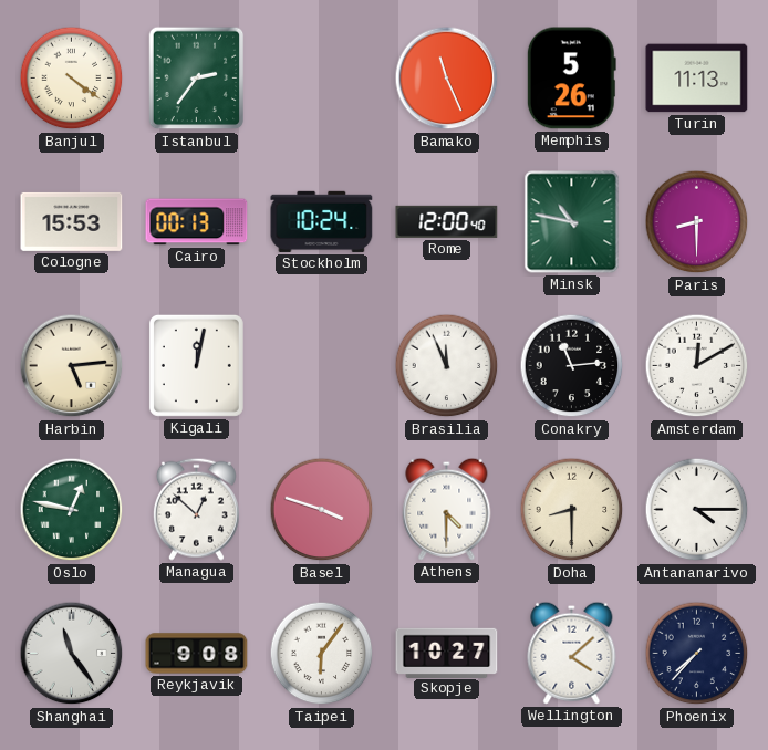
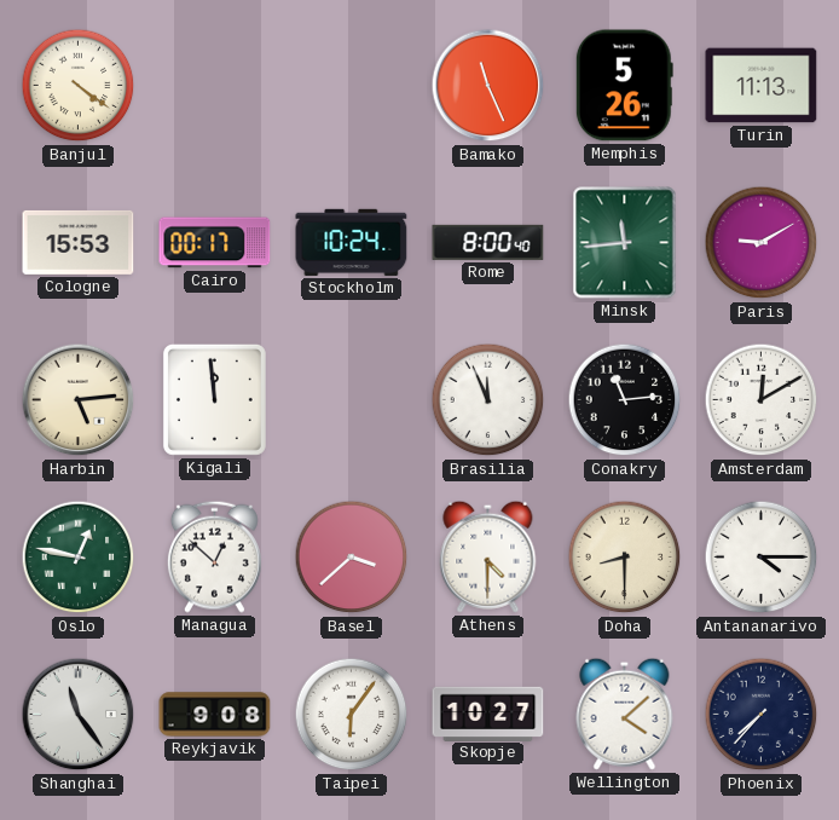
Istanbul: 2:36 -> none (197, 79)
Cairo: 00:13 -> 00:17 (215, 243)
Rome: 12:00 -> 8:00 (488, 242)
Minsk: 10:47 -> 11:44 (625, 243)
Paris: 8:30 -> 9:10 (762, 243)
Kigali: 12:02 -> 11:59 (214, 399)
Basel: 3:48 -> 3:38 (352, 558)
